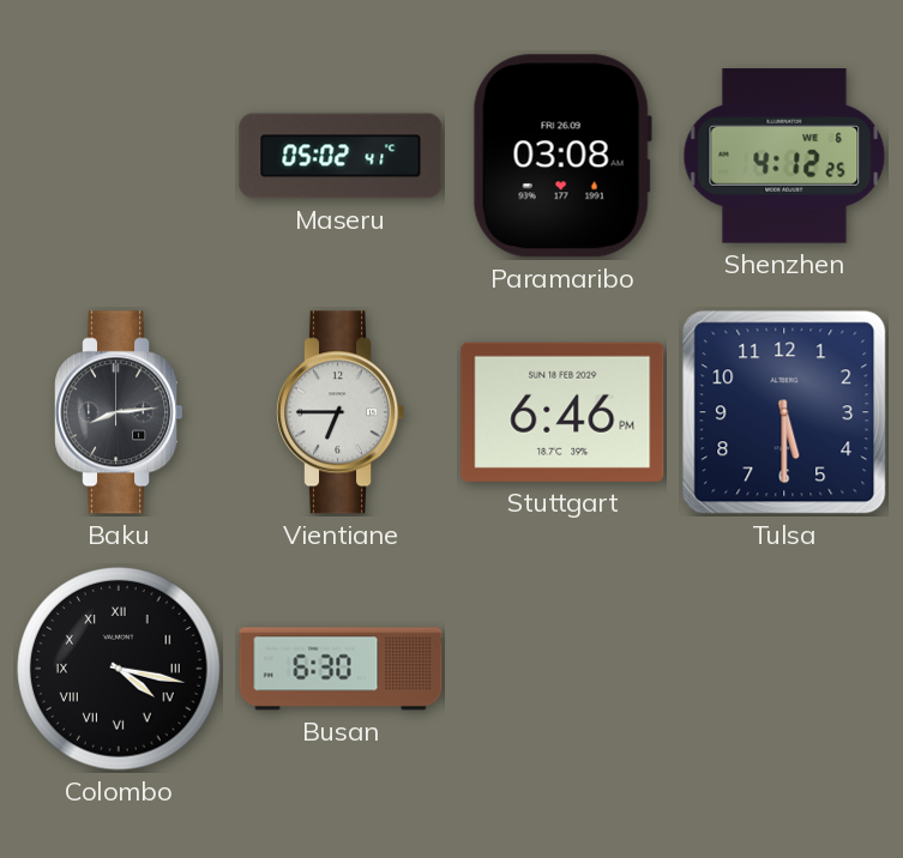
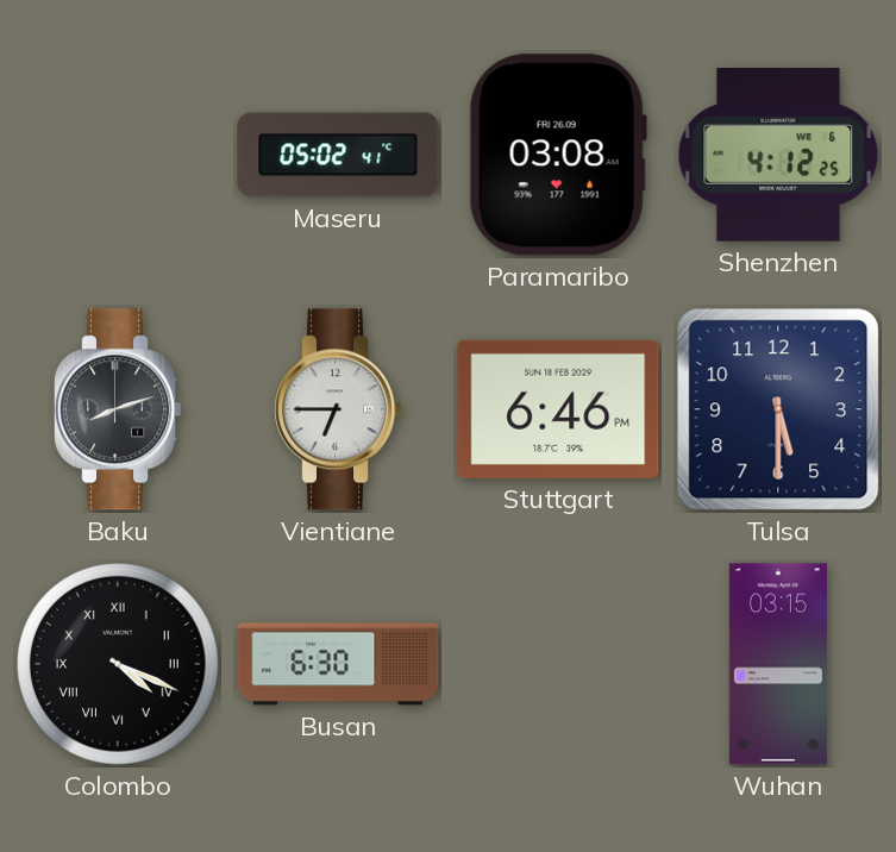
Baku: 8:14 -> 8:12 (119, 409)
Colombo: 4:17 -> 4:19 (118, 664)
Wuhan: none -> 03:15 (778, 664)
